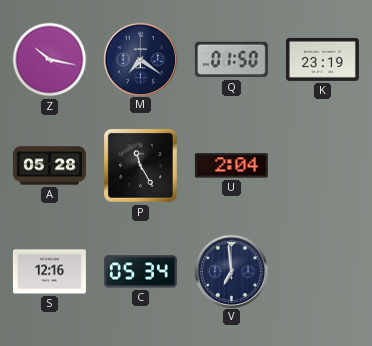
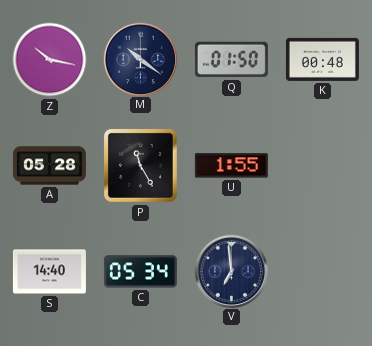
M: 7:21 -> 10:21 (140, 59)
K: 23:19 -> 00:48 (322, 59)
U: 2:04 -> 1:55 (231, 166)
S: 12:16 -> 14:40 (49, 272)
